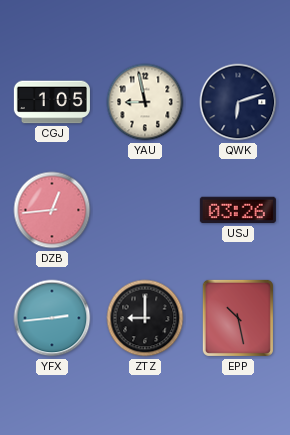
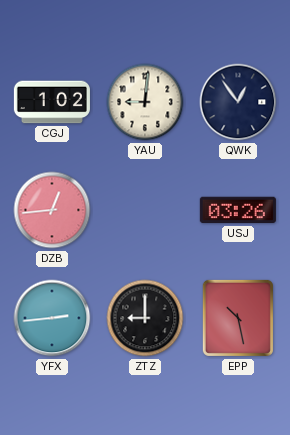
CGJ: 1:05 -> 1:02 (52, 102)
YAU: 8:58 -> 9:01 (145, 102)
QWK: 6:12 -> 12:54 (238, 102)
